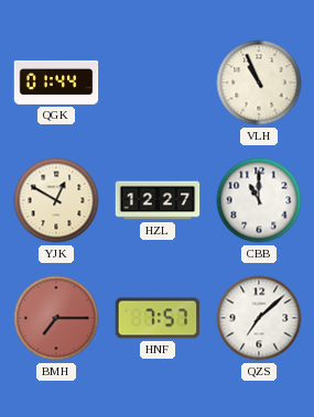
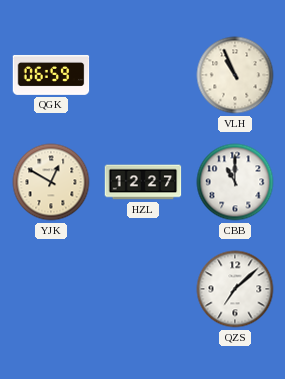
QGK: 01:44 -> 06:59 (51, 75)
BMH: 7:15 -> none (56, 318)
HNF: 7:57 -> none (158, 318)
